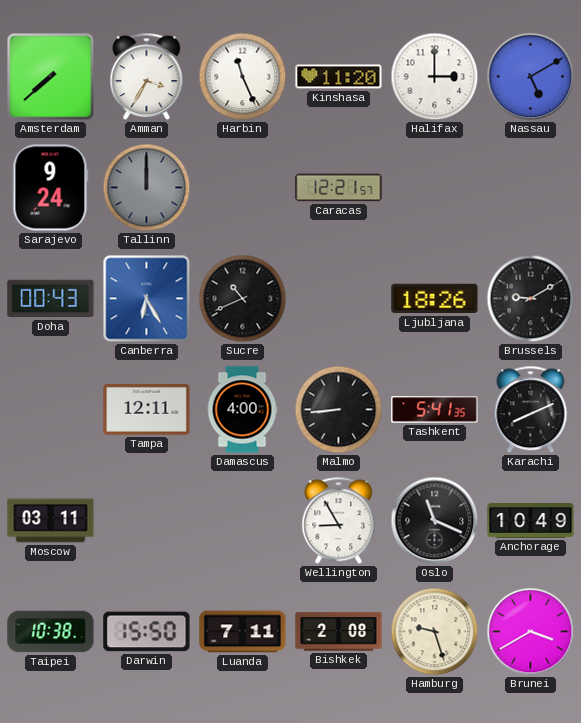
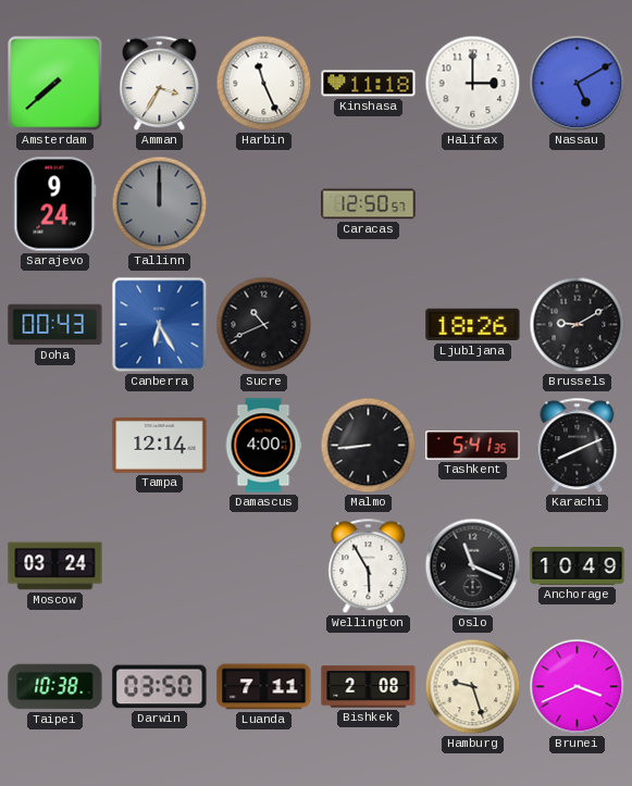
Kinshasa: 11:20 -> 11:18 (369, 84)
Caracas: 12:21 -> 12:50 (369, 204)
Tampa: 12:11 -> 12:14 (160, 446)
Moscow: 03:11 -> 03:24 (55, 566)
Wellington: 8:55 -> 5:55 (369, 566)
Darwin: 15:50 -> 03:50 (160, 687)
Brunei: 3:40 -> 3:41 (578, 687)
